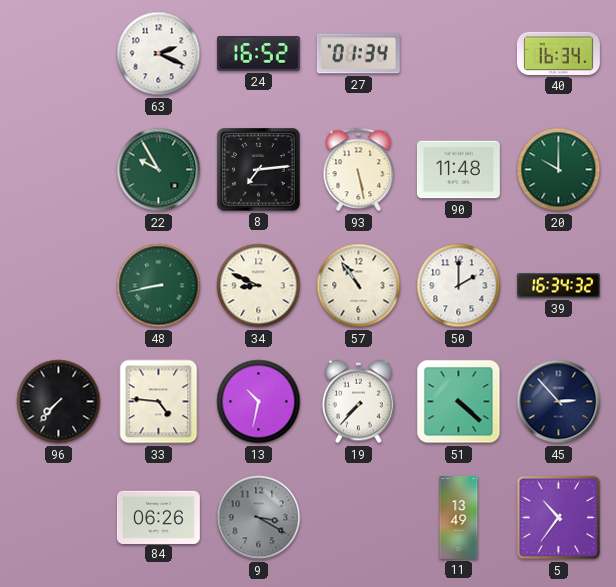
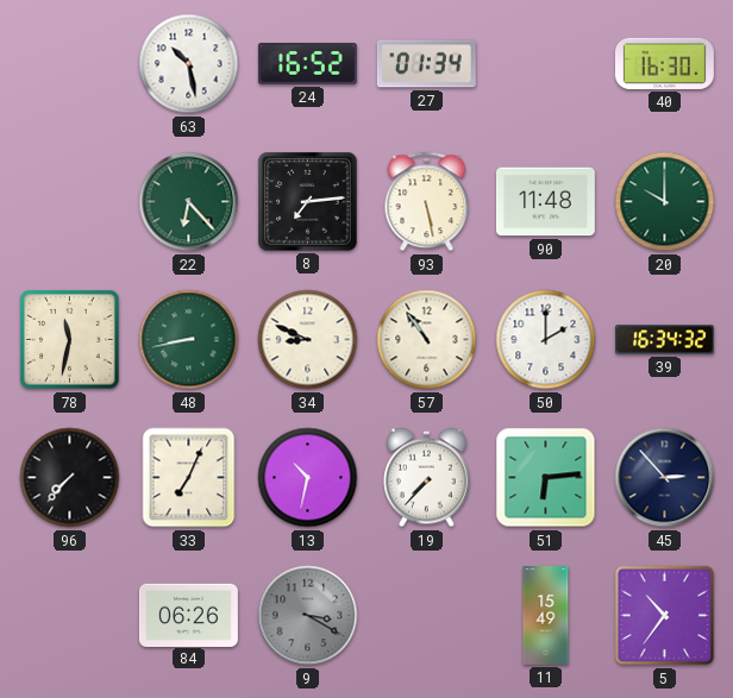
63: 2:19 -> 10:28 (189, 64)
40: 16:34 -> 16:30 (664, 63)
22: 9:55 -> 6:23 (189, 202)
78: none -> 11:32 (70, 340)
33: 4:46 -> 7:04 (189, 478)
51: 4:22 -> 6:14 (546, 478)
11: 13:49 -> 15:49 (546, 616)
